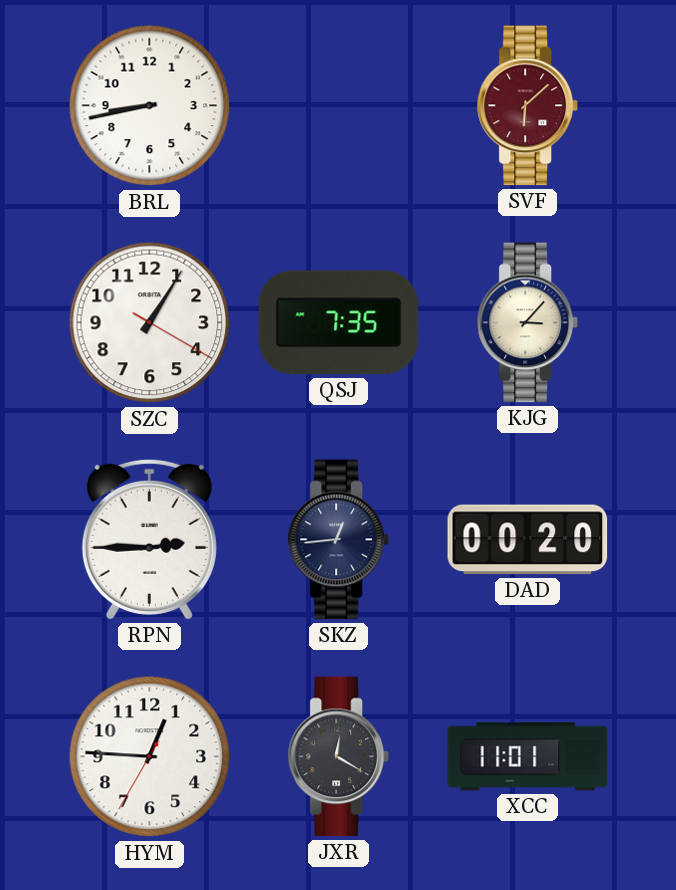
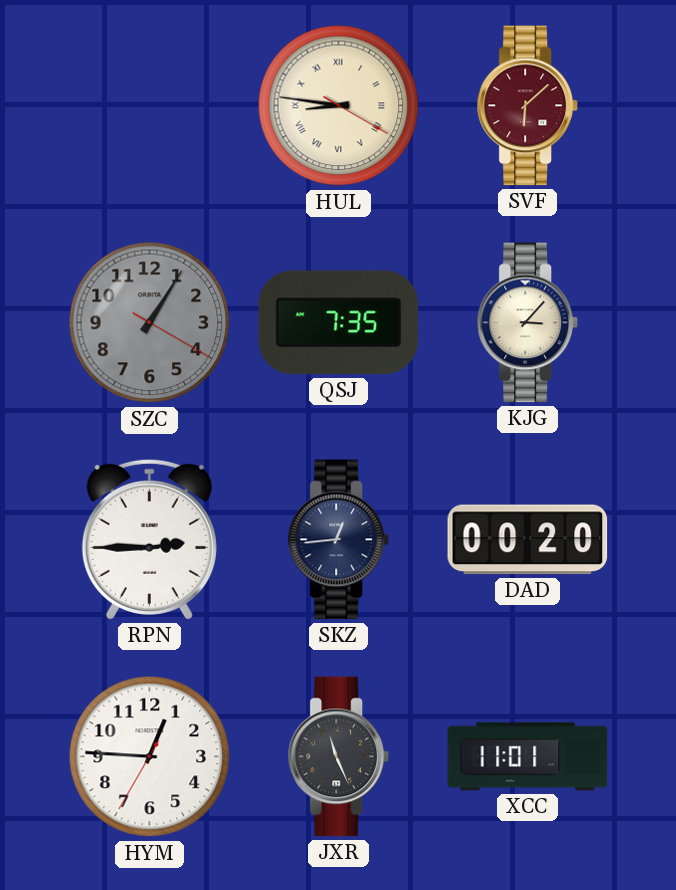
BRL: 8:43 -> none (150, 106)
HUL: none -> 8:46 (339, 106)
SZC dial: white -> grey (150, 323)
JXR: 12:20 -> 11:26 (339, 757)
